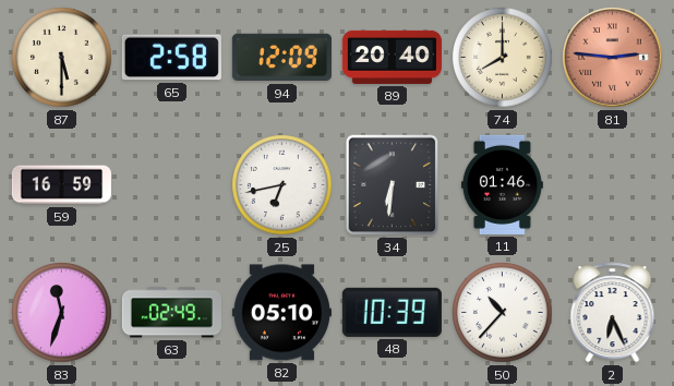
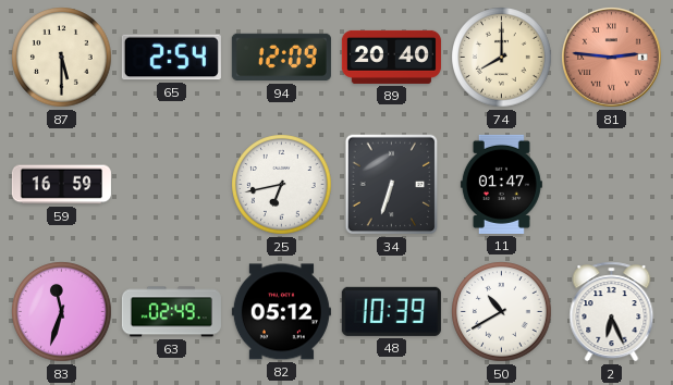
65: 2:58 -> 2:54 (171, 58)
34: 6:31 -> 6:33 (392, 185)
11: 01:46 -> 01:47 (501, 184)
82: 05:10 -> 05:12 (281, 312)
50: 10:37 -> 10:40 (502, 312)
